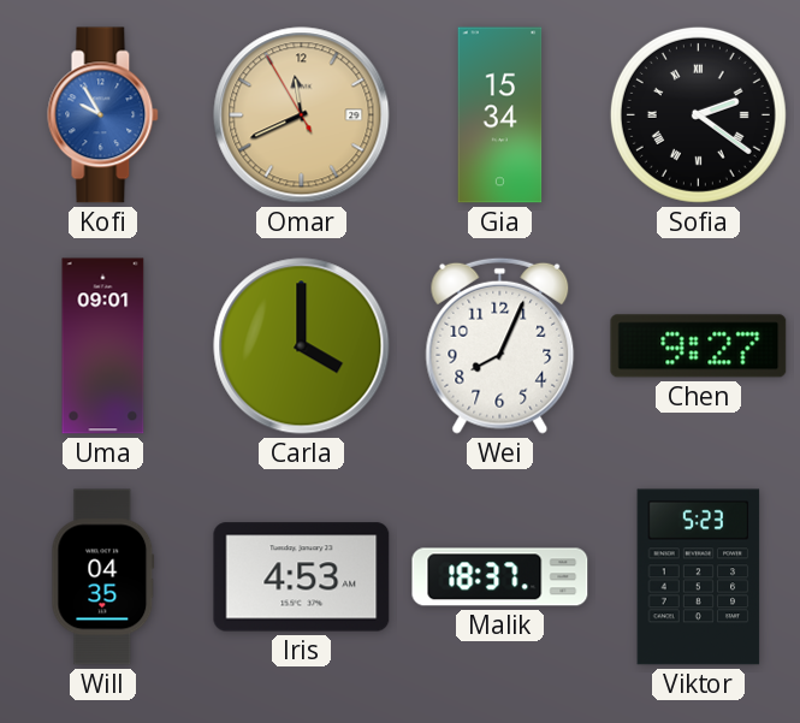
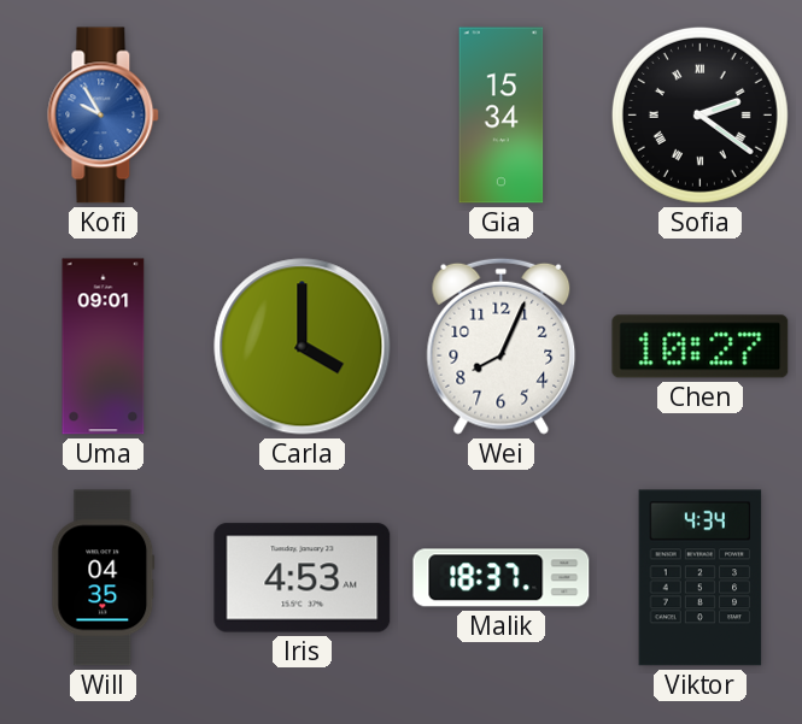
Omar: 11:40 -> none (302, 115)
Chen: 9:27 -> 10:27 (701, 347)
Viktor: 5:23 -> 4:34 (701, 578)
